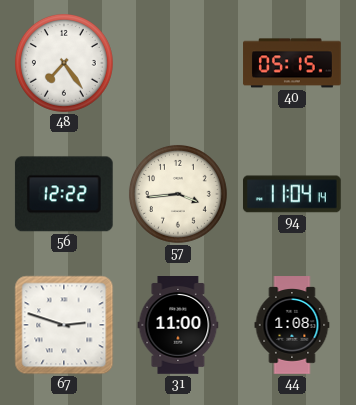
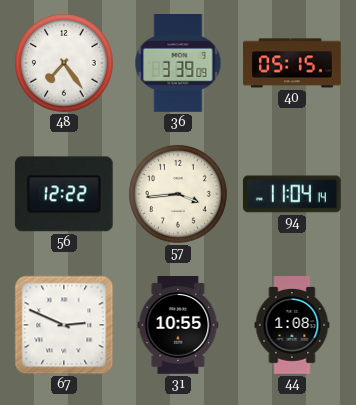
36: none -> 3:39 (178, 64)
67: 2:48 -> 2:49 (64, 325)
31: 11:00 -> 10:55 (178, 325)
